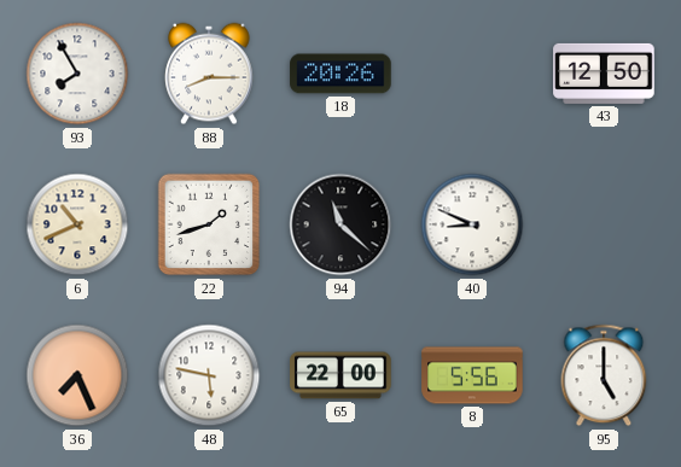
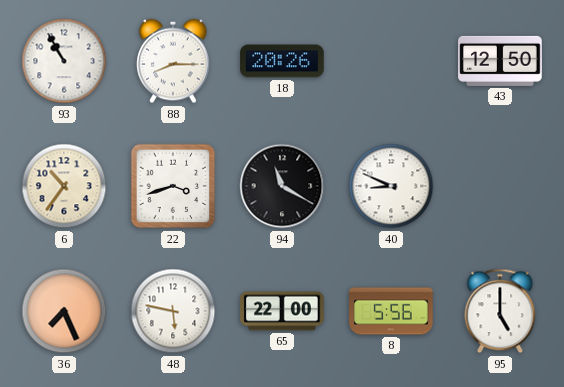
93: 7:55 -> 10:55 (64, 61)
6: 10:41 -> 10:36 (64, 186)
22: 1:42 -> 3:42 (173, 186)
94: 11:22 -> 11:20 (282, 186)
